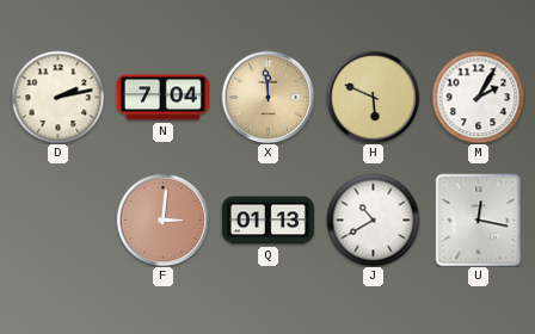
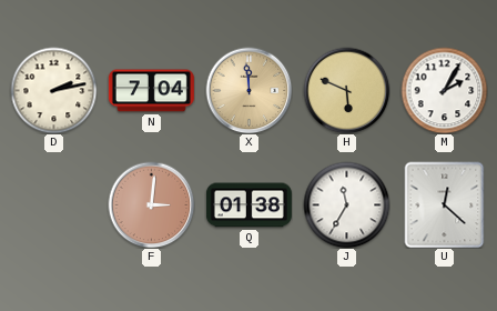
Q: 01:13 -> 01:38 (248, 205)
J: 10:40 -> 11:35 (346, 204)
U: 12:17 -> 12:22 (445, 204)
